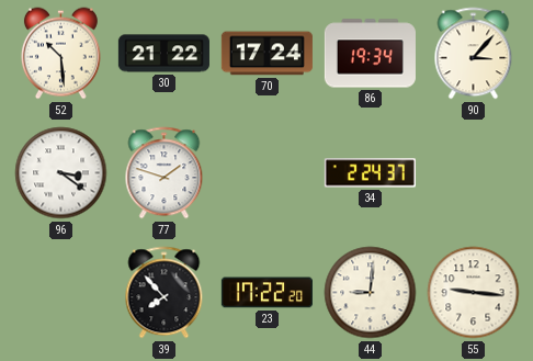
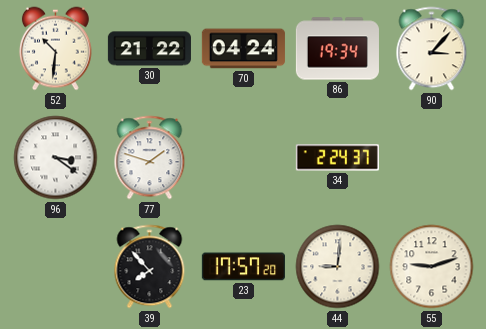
52: 10:29 -> 10:31 (55, 49)
70: 17:24 -> 04:24 (243, 49)
23: 17:22 -> 17:57 (243, 267)
55: 9:16 -> 9:12 (432, 267)
